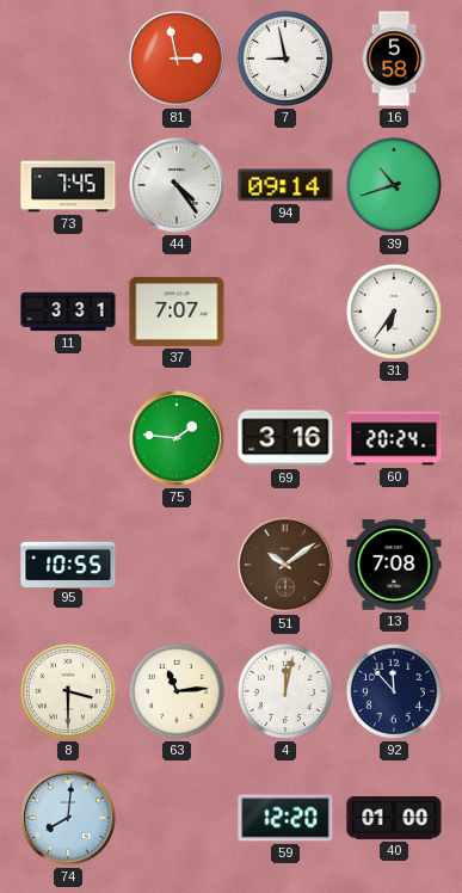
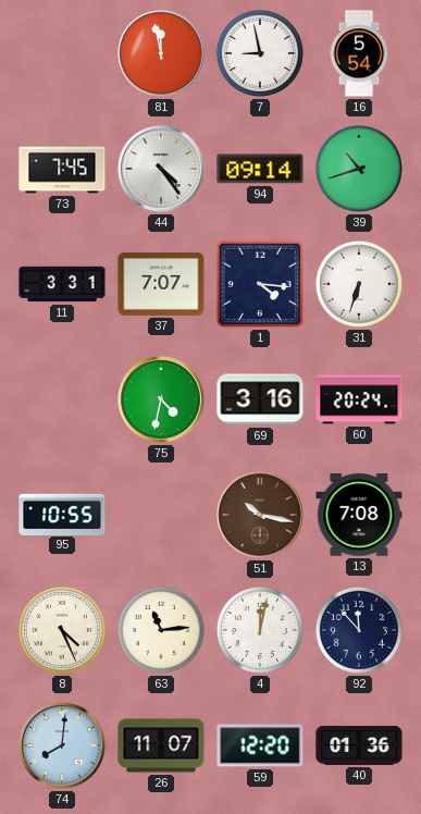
81: 2:58 -> 11:58 (162, 54)
16: 5:58 -> 5:54 (359, 53)
1: none -> 4:16 (260, 284)
31: 6:36 -> 6:33 (359, 284)
75: 1:46 -> 4:32 (162, 400)
51: 10:09 -> 10:17 (261, 516)
8: 3:30 -> 4:26 (62, 630)
26: none -> 11:07 (161, 745)
40: 01:00 -> 01:36 (359, 745)
